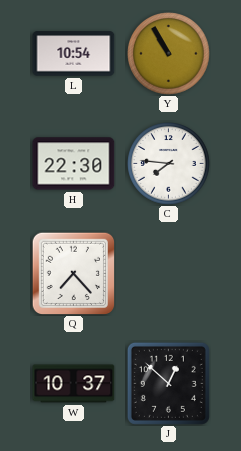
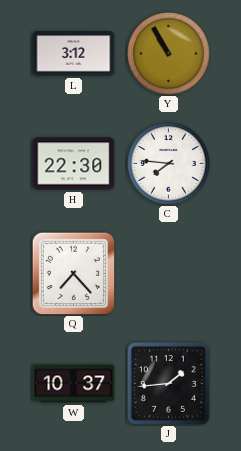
L: 10:54 -> 3:12 (74, 54)
J: 12:52 -> 1:44 (168, 383)
